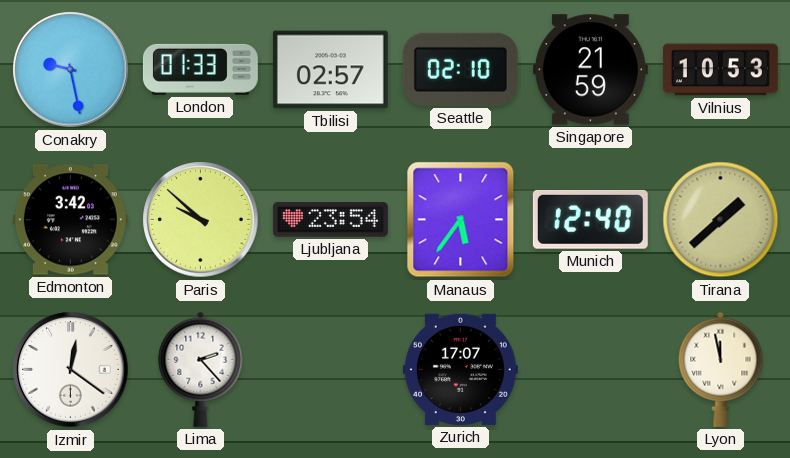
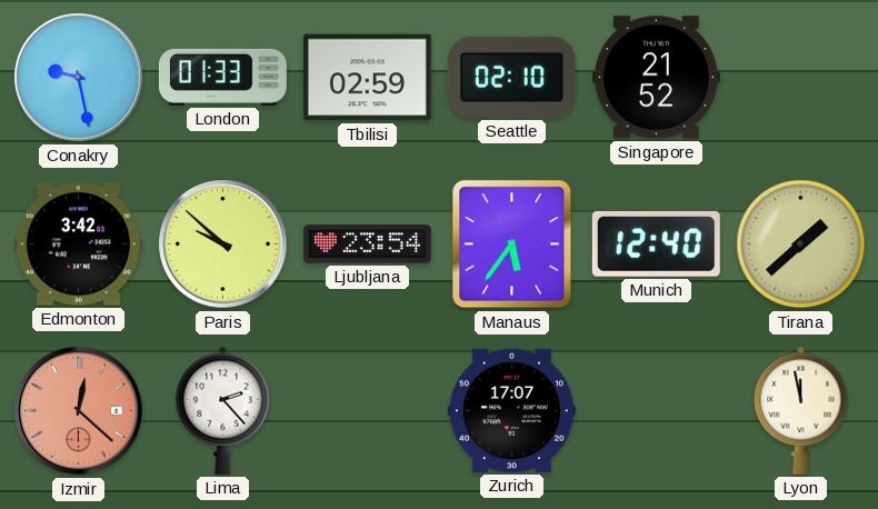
Tbilisi: 02:57 -> 02:59 (367, 78)
Singapore: 21:59 -> 21:52 (656, 78)
Vilnius: 10:53 -> none (720, 70)
Izmir: 12:21 -> 12:22 (79, 411)
Izmir dial: white -> salmon (79, 411)
